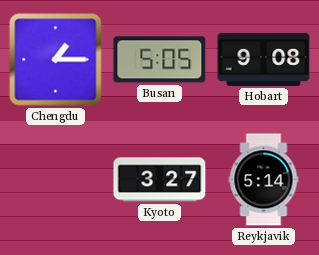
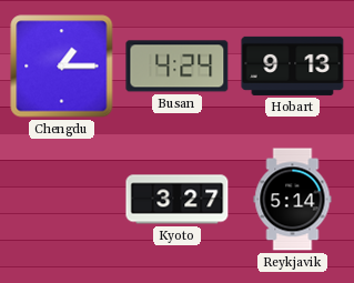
Busan: 5:05 -> 4:24 (178, 67)
Hobart: 9:08 -> 9:13 (293, 65)
